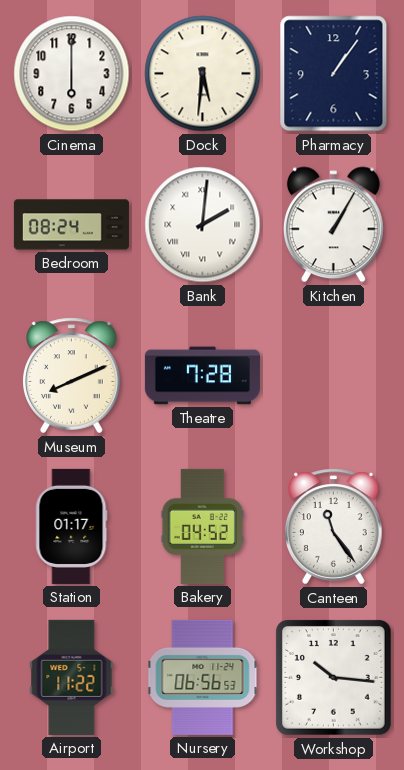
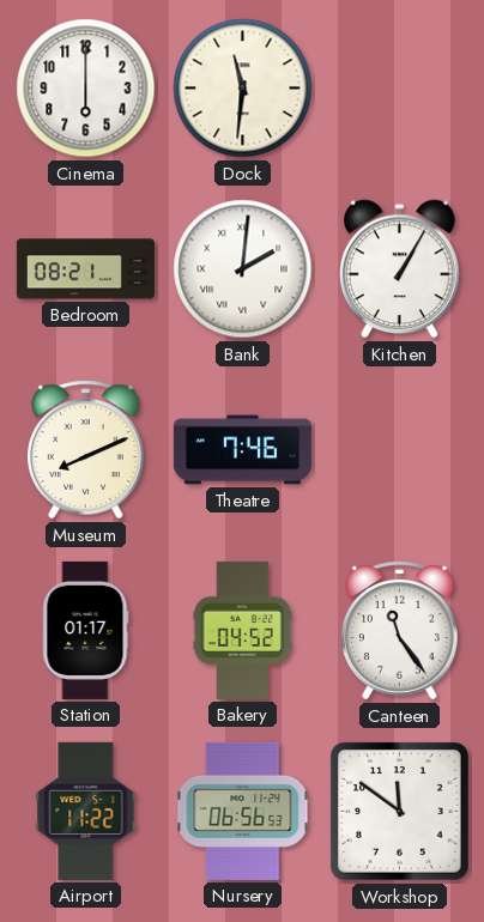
Dock: 5:31 -> 11:31 (243, 89)
Pharmacy: 1:06 -> none (334, 74)
Bedroom: 08:24 -> 08:21 (85, 269)
Theatre: 7:28 -> 7:46 (242, 450)
Workshop: 10:16 -> 11:51 (400, 812)
